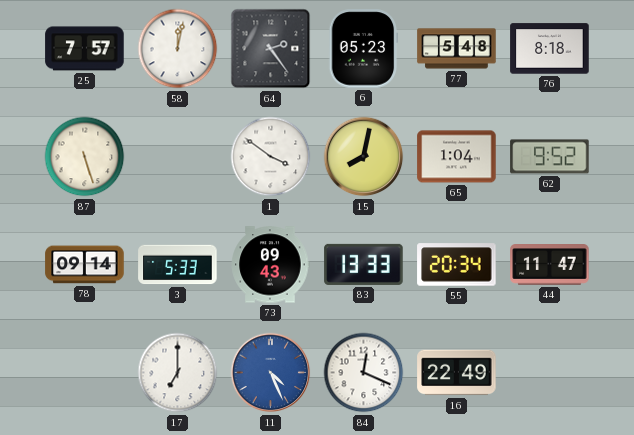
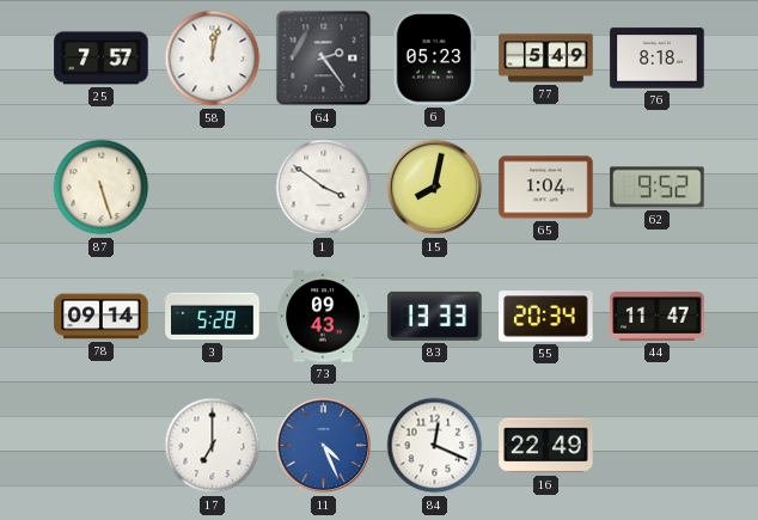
77: 5:48 -> 5:49 (546, 59)
3: 5:33 -> 5:28 (213, 317)
